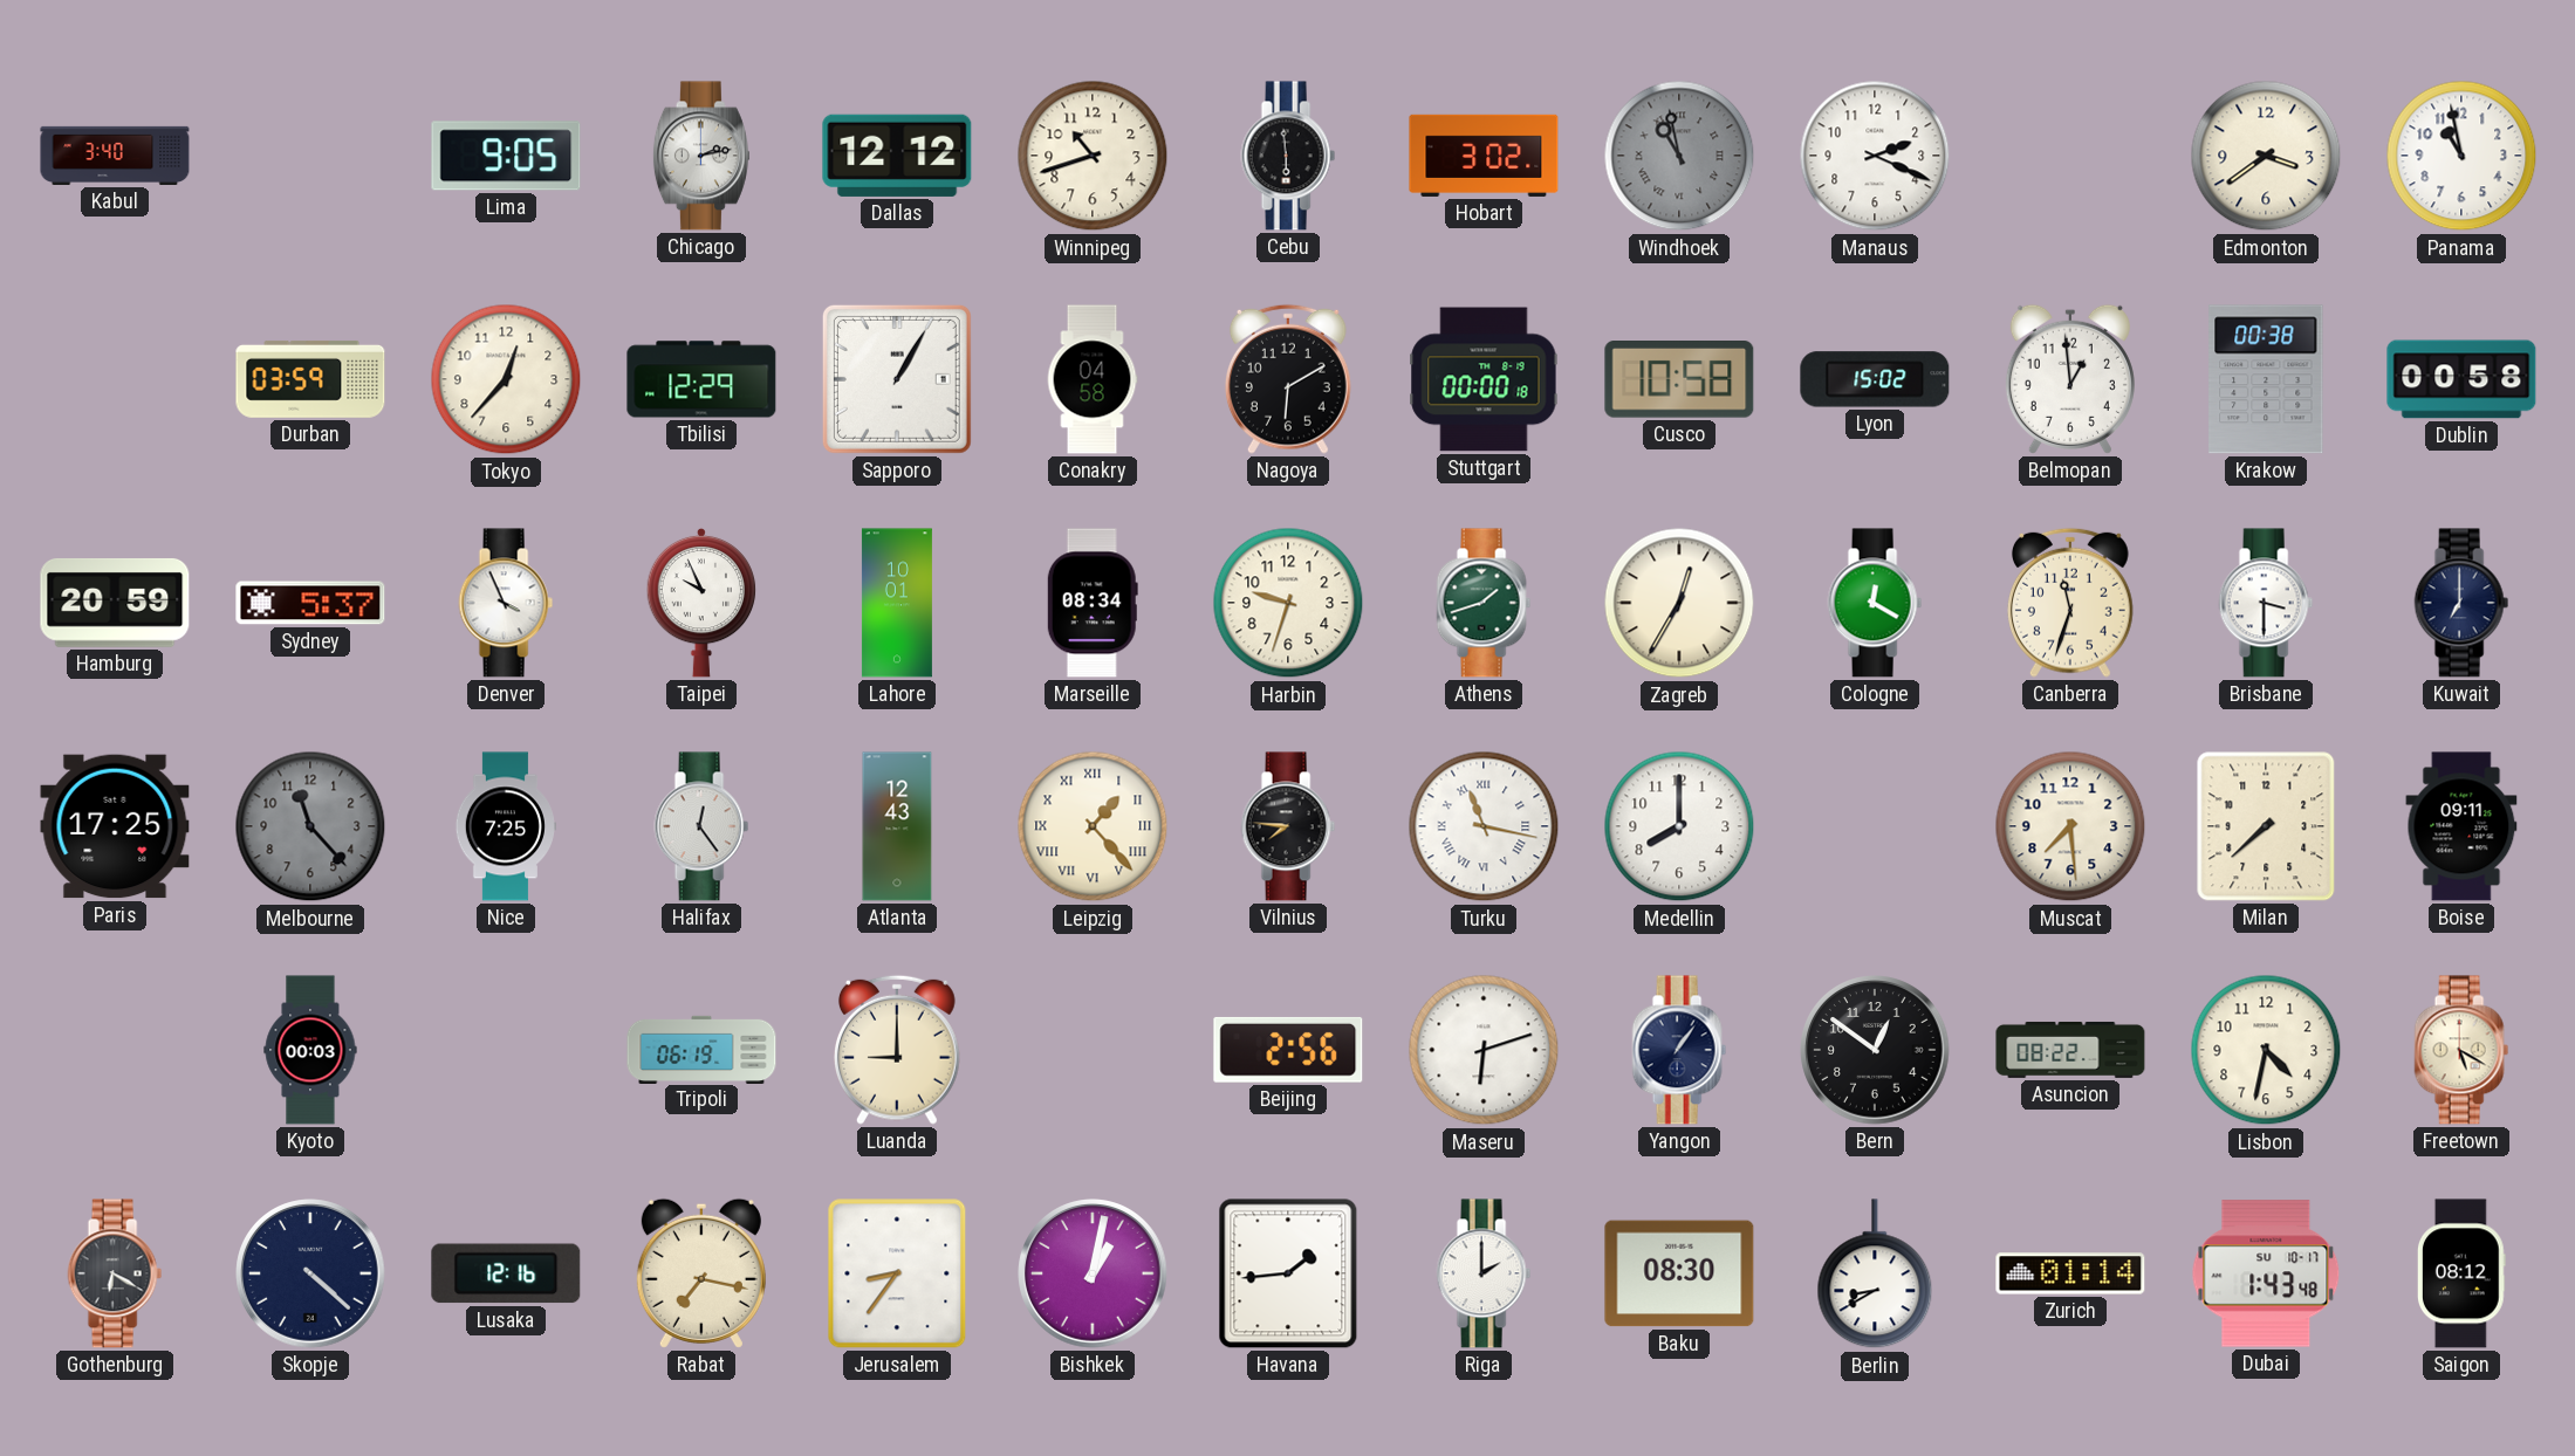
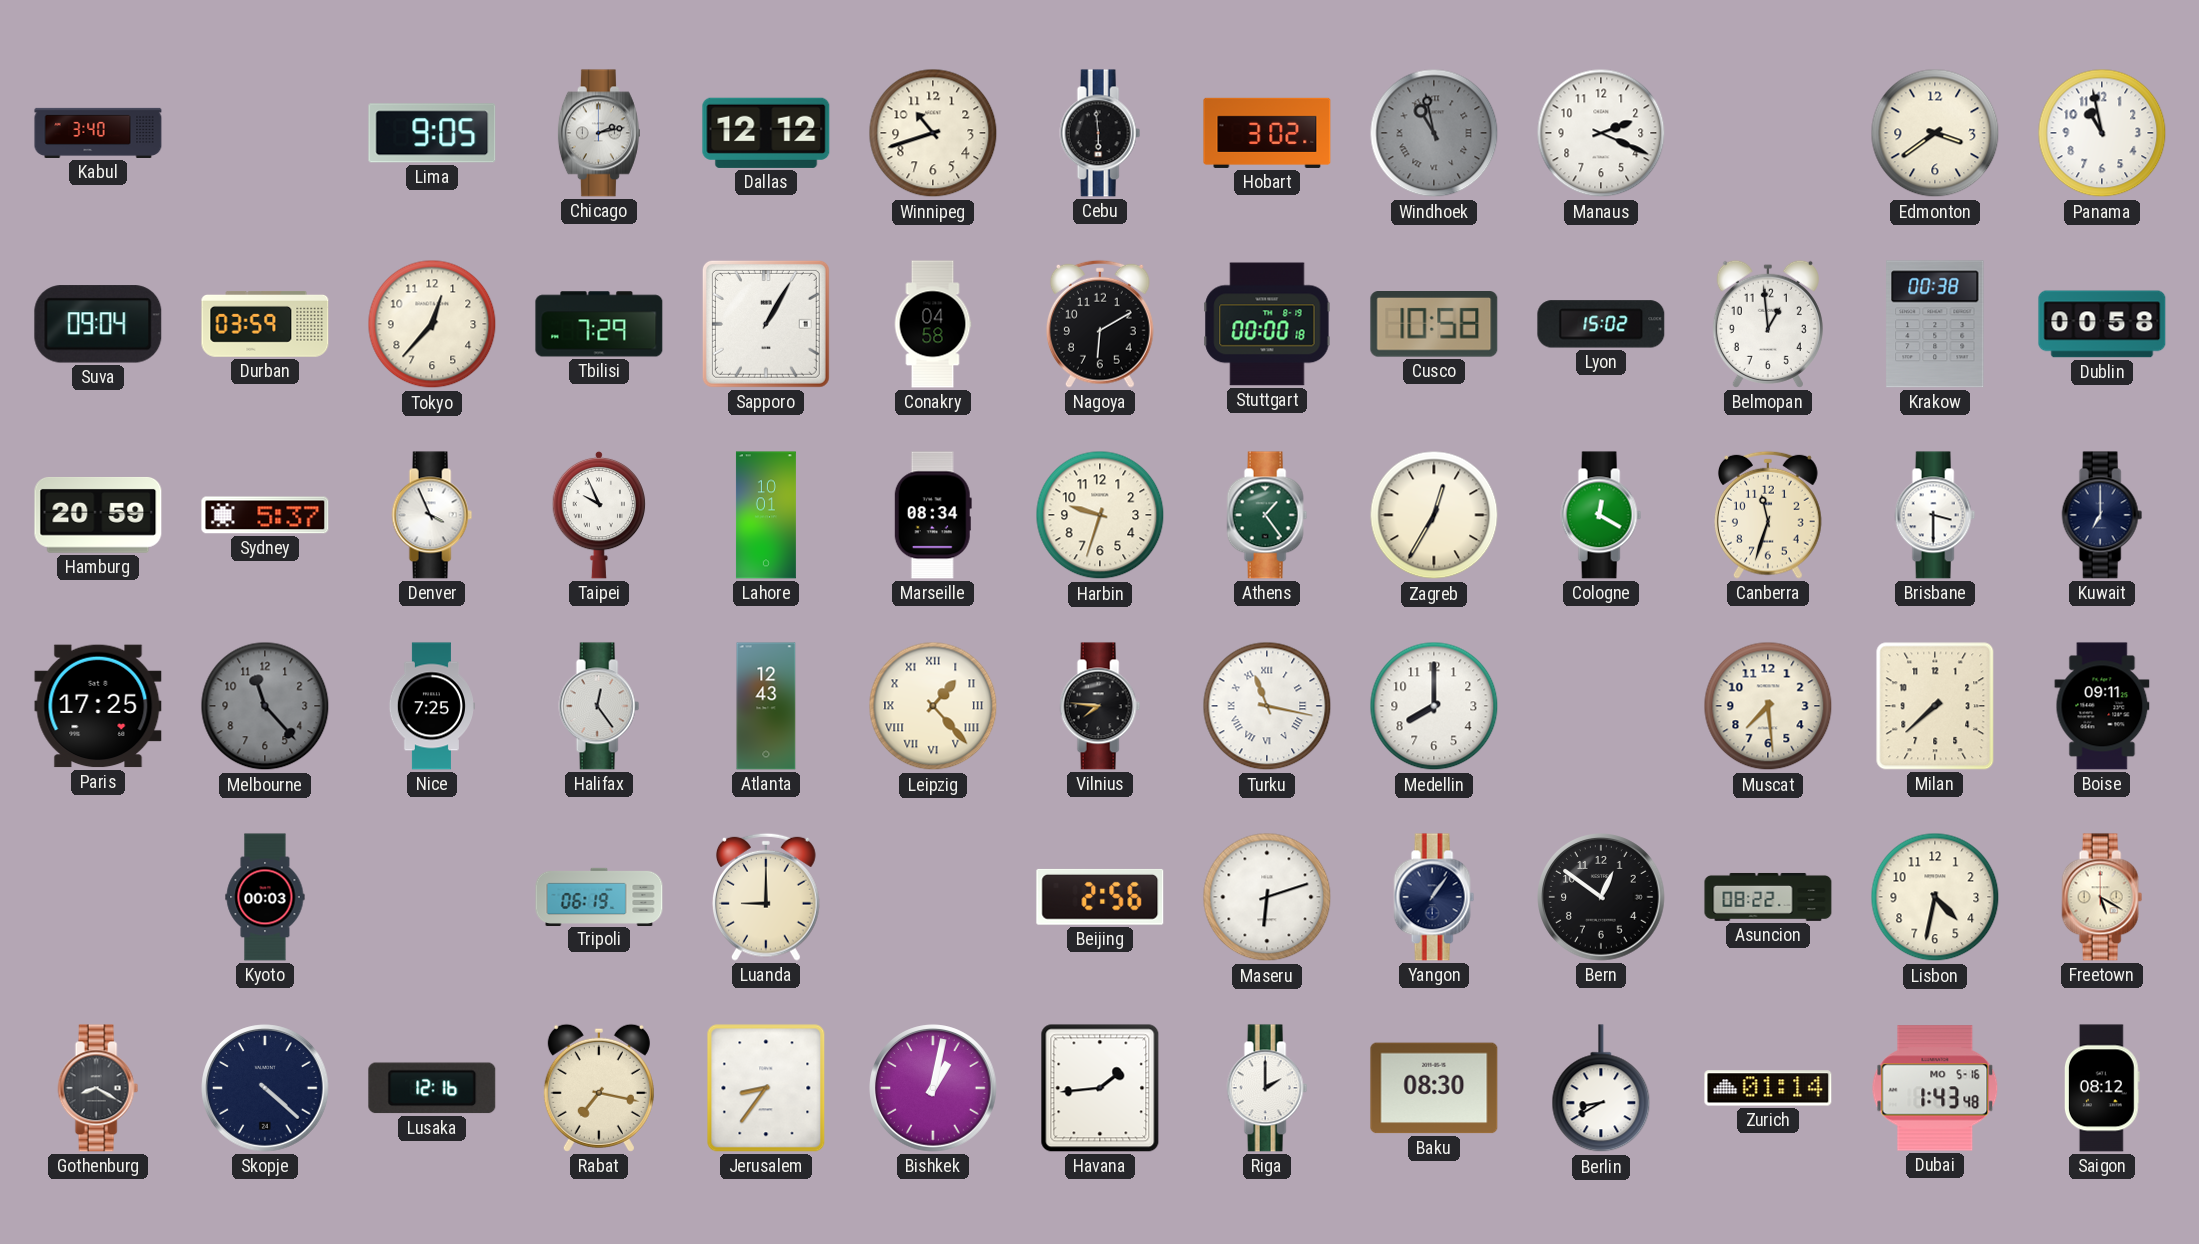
Suva: none -> 09:04 (98, 324)
Tbilisi: 12:29 -> 7:29 (599, 324)
Athens: 1:42 -> 1:24 (1267, 515)
Gothenburg: 6:20 -> 8:20 (98, 1088)
Dubai date: SU 10-17 -> MO 5-16 (1935, 1088)
